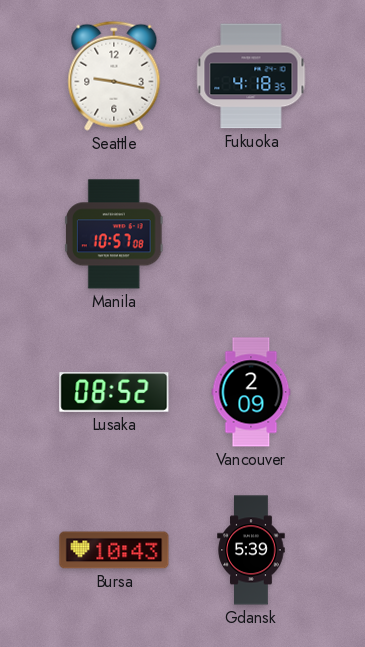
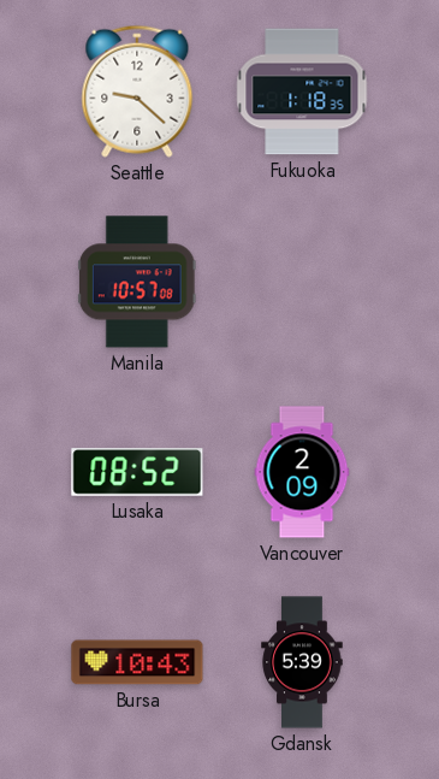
Seattle: 9:17 -> 9:22 (137, 92)
Fukuoka: 4:18 -> 1:18 (302, 92)
